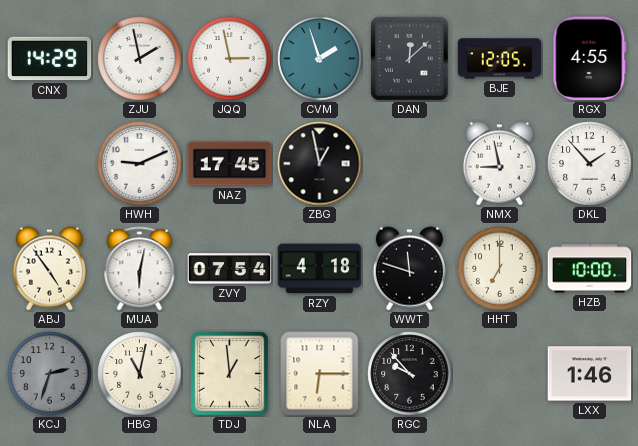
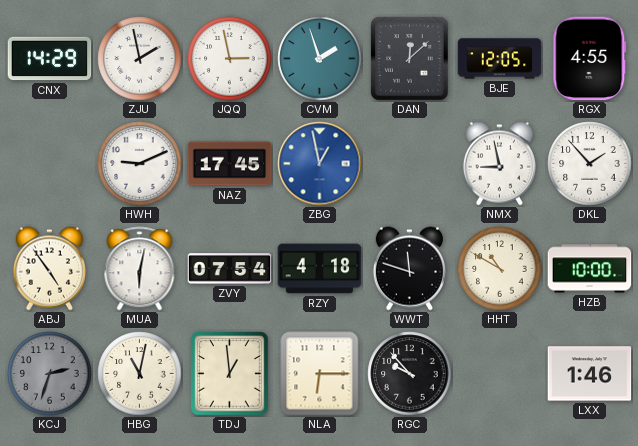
ZBG dial: black -> blue (320, 164)
HHT: 7:00 -> 10:50 (500, 269)
